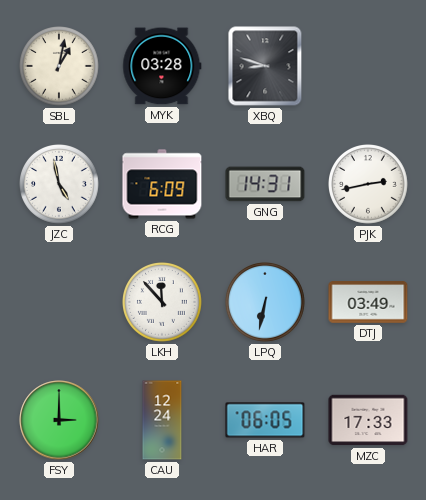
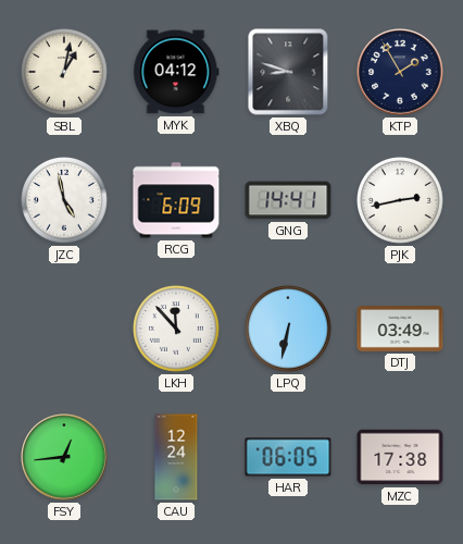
MYK: 03:28 -> 04:12 (176, 72)
KTP: none -> 1:55 (400, 72)
GNG: 14:31 -> 14:41 (288, 200)
FSY: 3:00 -> 12:44 (64, 457)
MZC: 17:33 -> 17:38 (400, 457)
